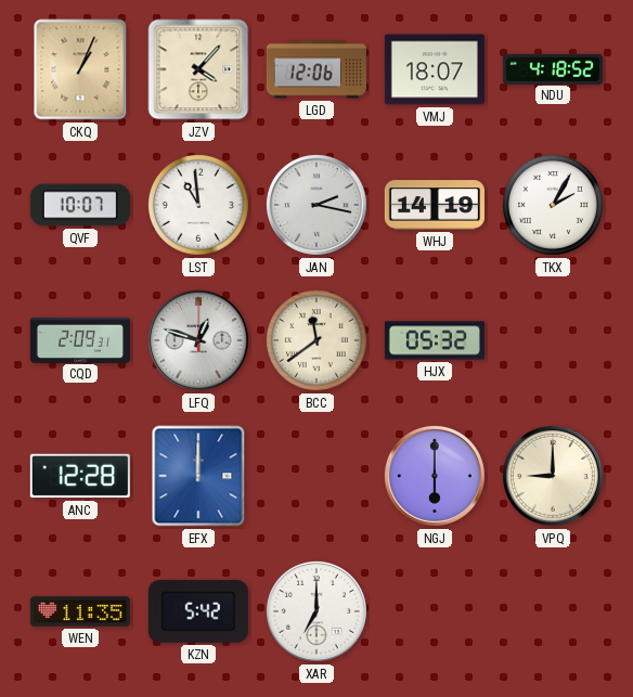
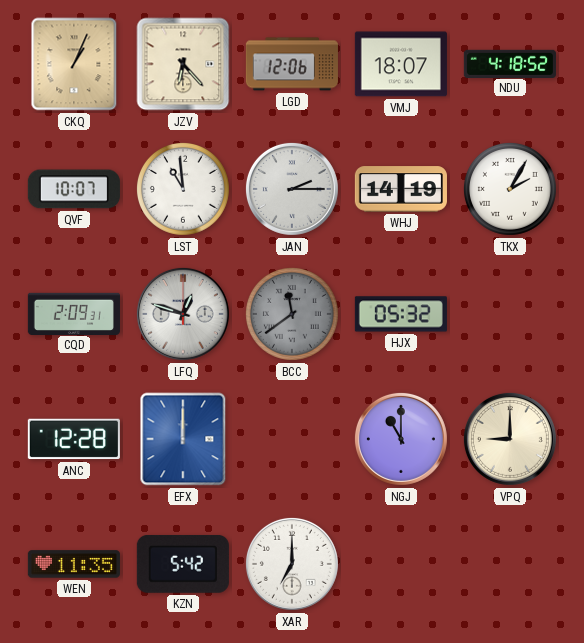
JZV: 4:07 -> 6:23 (183, 64)
JAN: 2:17 -> 2:15 (292, 189)
BCC dial: cream -> grey (292, 314)
NGJ: 6:00 -> 11:00 (401, 439)
